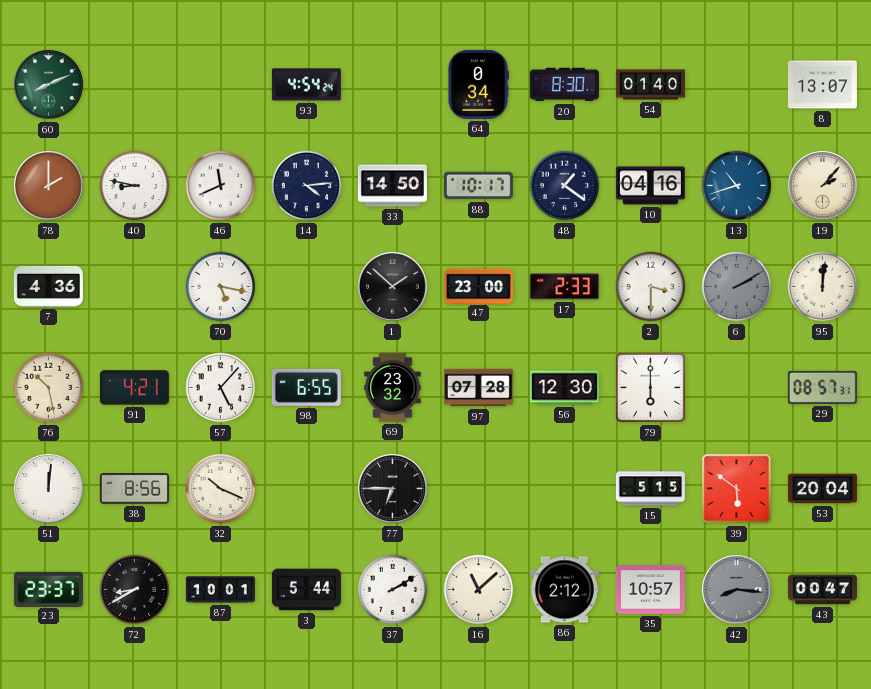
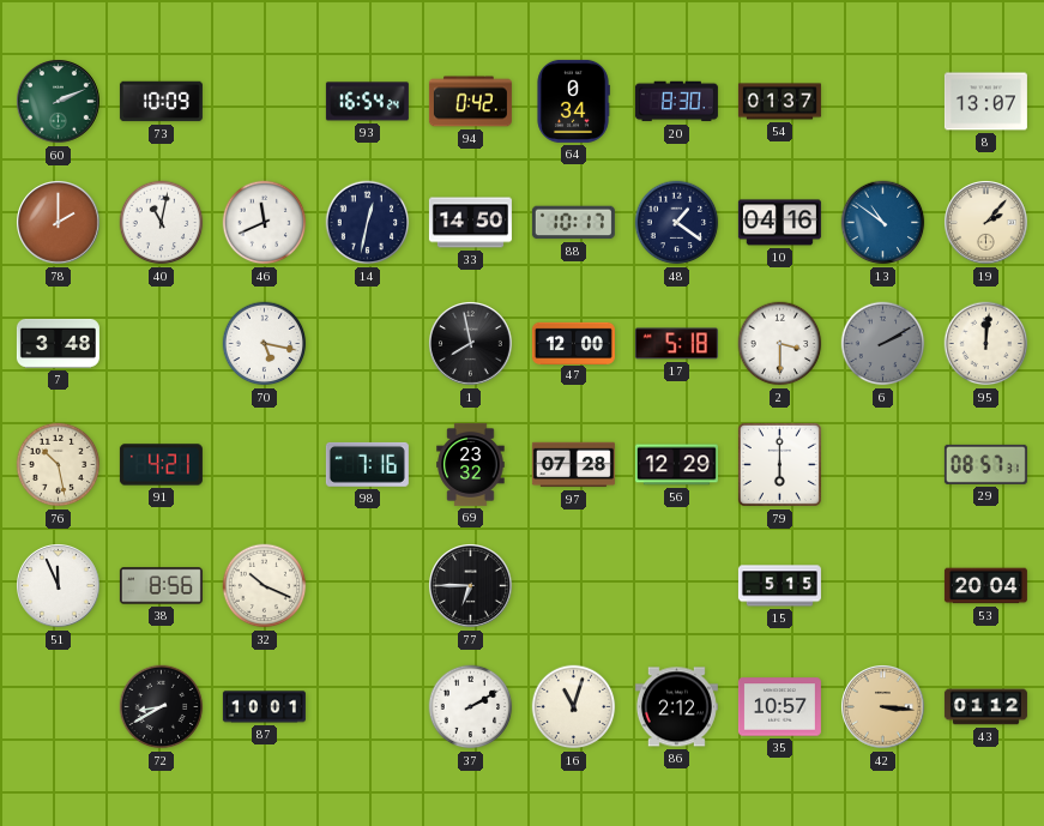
60: 8:11 -> 2:11 (59, 102)
73: none -> 10:09 (161, 102)
93: 4:54 -> 16:54 (367, 102)
94: none -> 0:42 (470, 102)
54: 01:40 -> 01:37 (779, 102)
40: 8:47 -> 11:02 (162, 223)
14: 4:14 -> 12:32 (368, 223)
13: 10:42 -> 10:51 (883, 223)
7: 4:36 -> 3:48 (58, 343)
1: 1:52 -> 7:58 (471, 344)
47: 23:00 -> 12:00 (573, 343)
17: 2:33 -> 5:18 (676, 344)
57: 5:07 -> none (221, 388)
98: 6:55 -> 7:16 (367, 464)
56: 12:30 -> 12:29 (676, 465)
51: 12:01 -> 11:56 (59, 586)
39: 5:51 -> none (737, 489)
23: 23:37 -> none (48, 589)
3: 5:44 -> none (306, 590)
16: 11:08 -> 11:03 (574, 707)
42: 8:16 -> 3:16 (883, 707)
42 dial: grey -> champagne (883, 707)
43: 00:47 -> 01:12 (985, 707)
